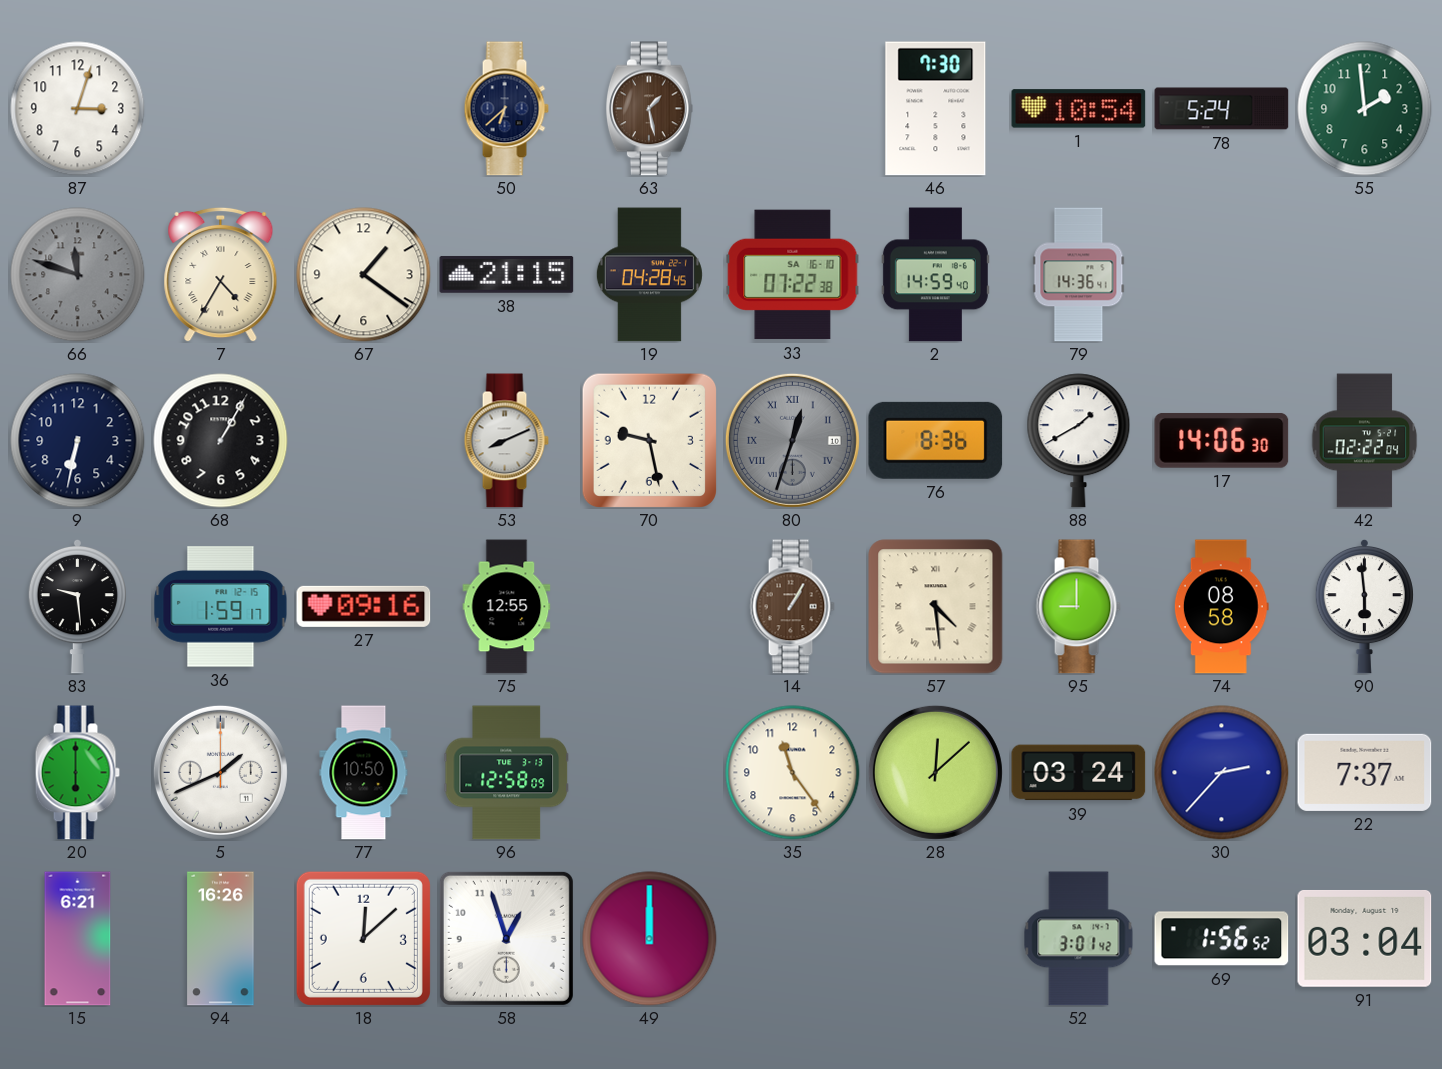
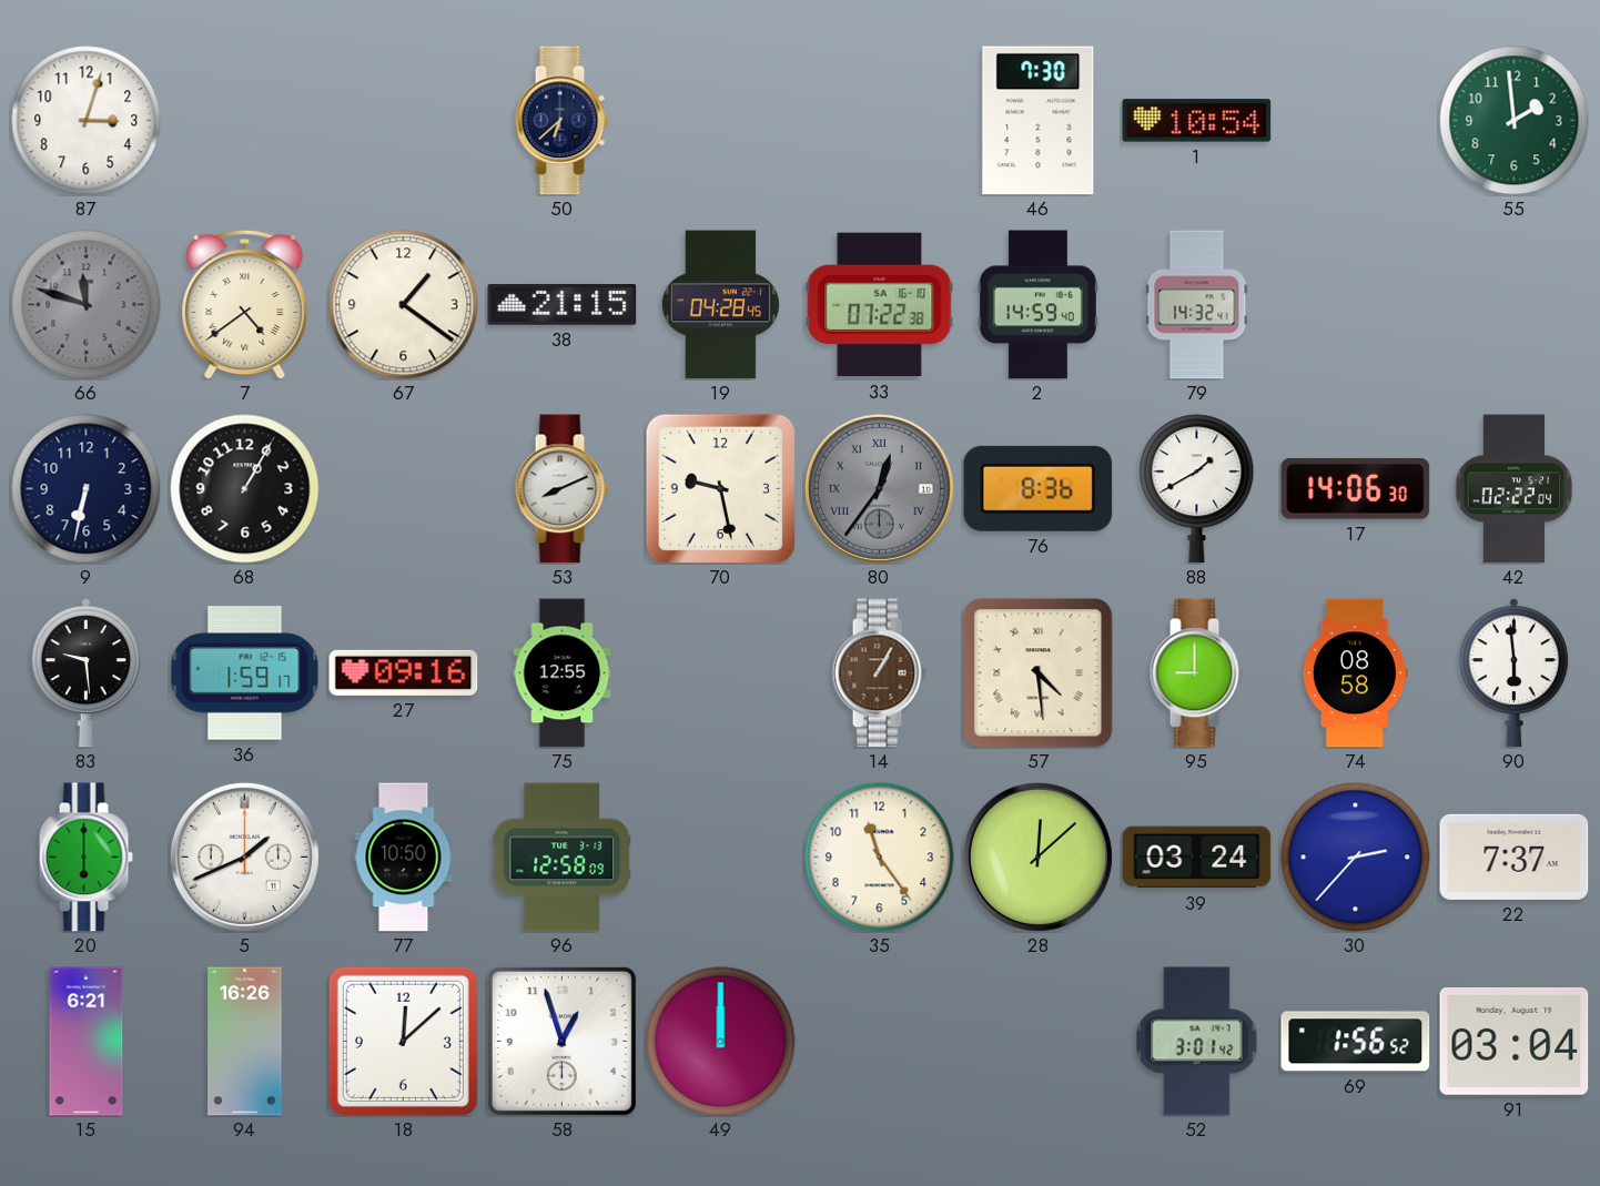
63: 1:28 -> none (649, 109)
78: 5:24 -> none (1222, 109)
7: 4:35 -> 4:39 (245, 304)
79: 14:36 -> 14:32 (1197, 305)
80: 12:33 -> 12:36 (879, 488)
